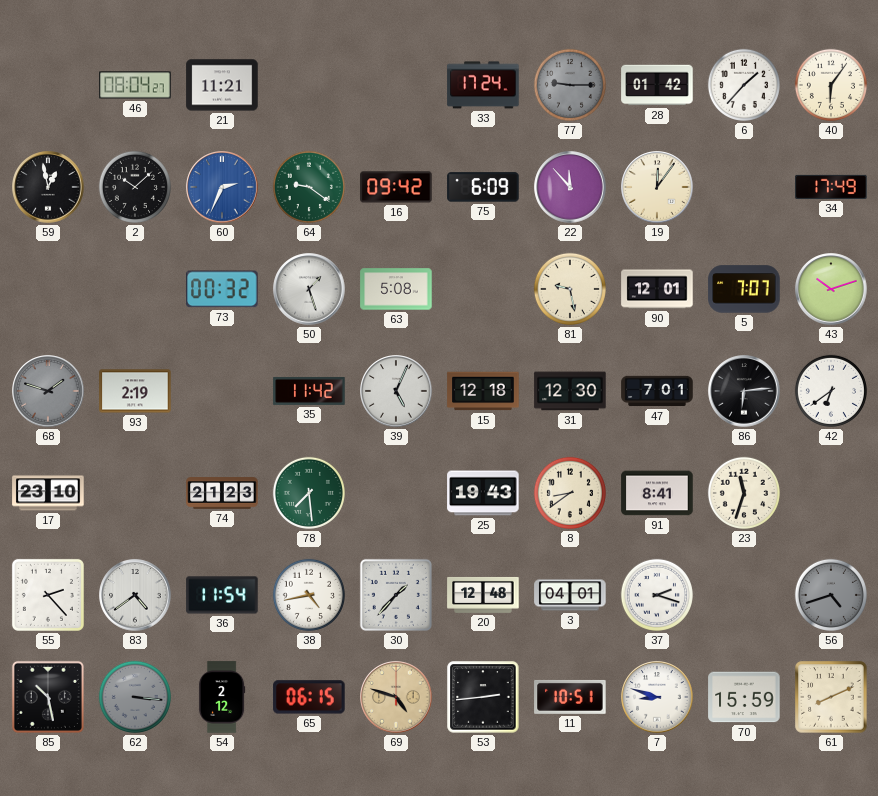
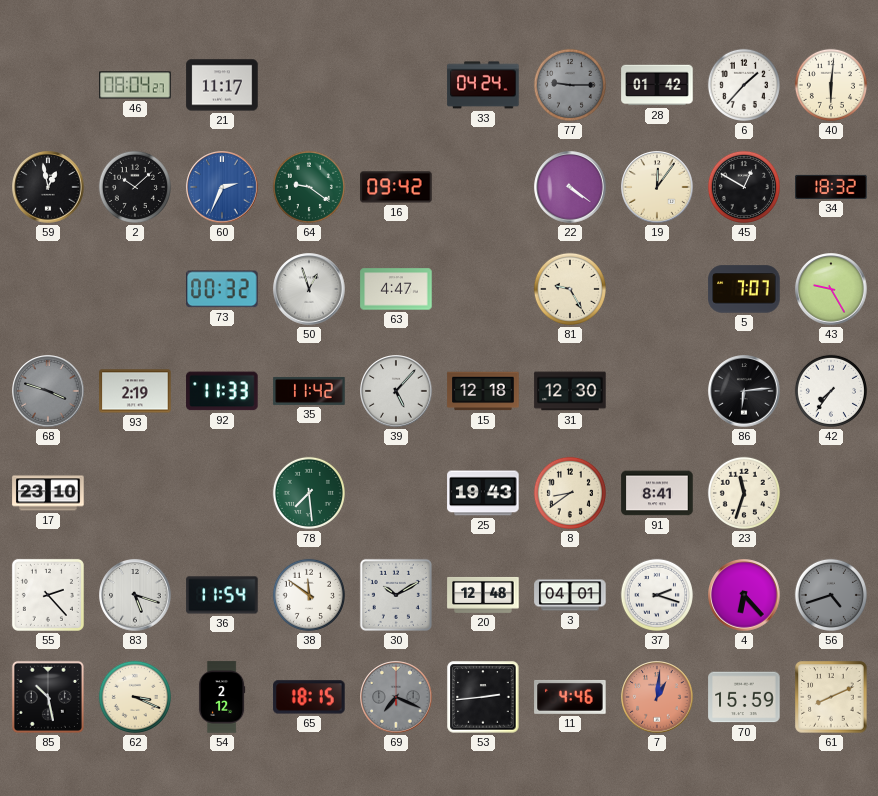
21: 11:21 -> 11:17 (222, 85)
33: 17:24 -> 04:24 (483, 85)
40: 6:06 -> 6:01 (831, 85)
75: 6:09 -> none (483, 187)
22: 11:53 -> 4:21 (570, 187)
45: none -> 12:50 (744, 187)
34: 17:49 -> 18:32 (831, 187)
50: 1:27 -> 12:57 (309, 289)
63: 5:08 -> 4:47 (396, 289)
81: 9:28 -> 9:25 (570, 289)
90: 12:01 -> none (657, 289)
43: 10:12 -> 9:25 (831, 289)
68: 1:48 -> 3:48 (48, 391)
92: none -> 11:33 (222, 391)
39: 5:04 -> 5:07 (396, 391)
47: 7:01 -> none (657, 391)
42: 6:39 -> 7:36 (831, 391)
74: 21:23 -> none (222, 493)
83: 4:39 -> 5:18 (135, 595)
38: 4:43 -> 11:51 (309, 595)
30: 1:37 -> 10:10 (396, 595)
4: none -> 6:23 (744, 595)
62: 3:16 -> 3:19 (135, 697)
62 dial: grey -> cream (135, 697)
65: 06:15 -> 18:15 (309, 697)
69: 4:48 -> 7:19 (396, 697)
69 dial: champagne -> grey (396, 697)
11: 10:51 -> 4:46 (570, 697)
7: 8:48 -> 1:01 (657, 697)
7 dial: white -> salmon (657, 697)
